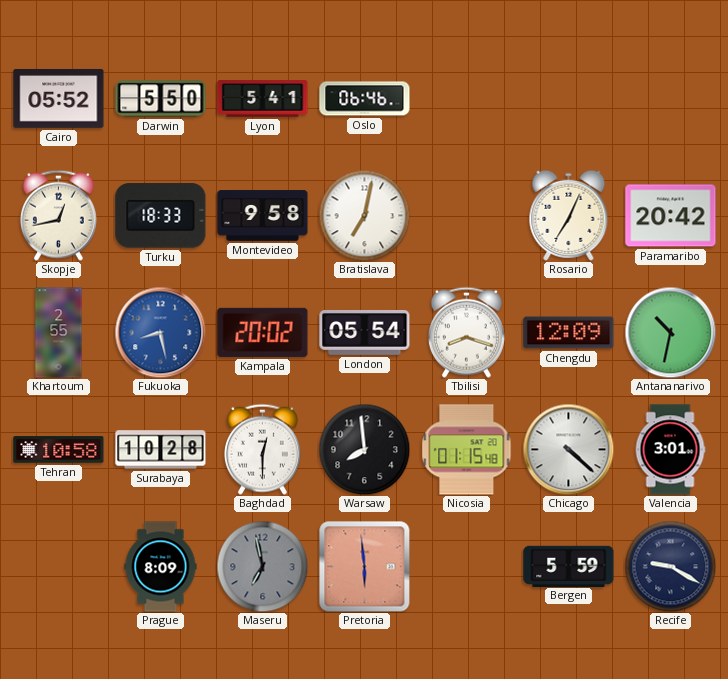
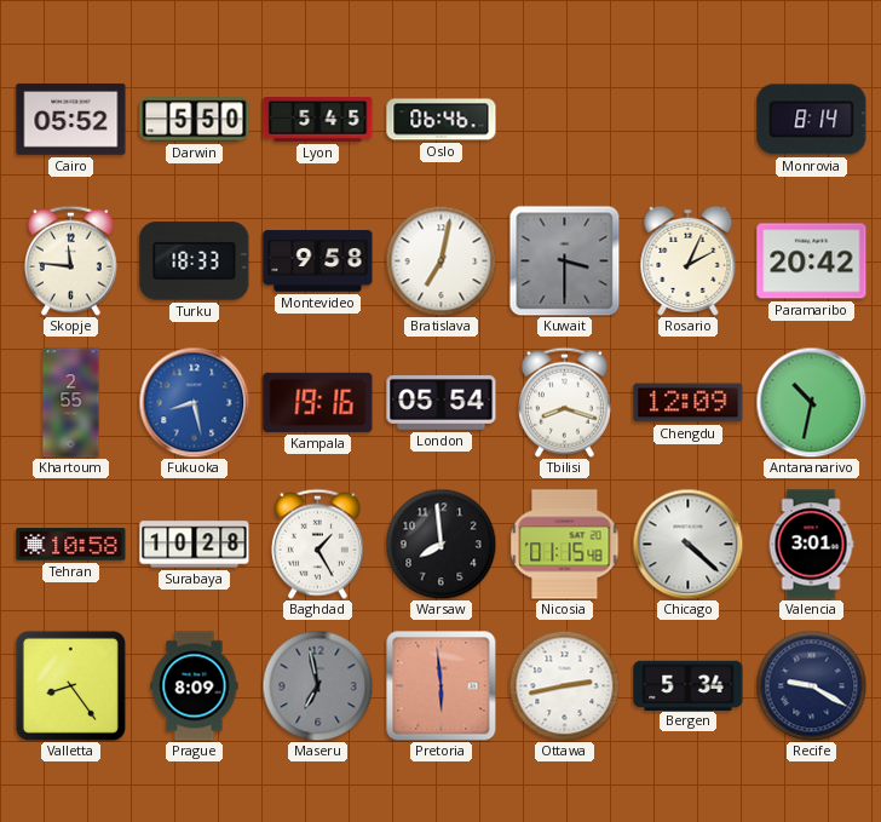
Lyon: 5:41 -> 5:45 (318, 120)
Monrovia: none -> 8:14 (812, 120)
Skopje: 12:43 -> 11:46 (70, 260)
Kuwait: none -> 3:30 (564, 260)
Rosario: 7:04 -> 2:04 (689, 260)
Kampala: 20:02 -> 19:16 (318, 402)
Baghdad: 12:30 -> 1:25 (317, 544)
Valletta: none -> 8:24 (70, 685)
Ottawa: none -> 2:43 (564, 685)
Bergen: 5:59 -> 5:34 (689, 685)
